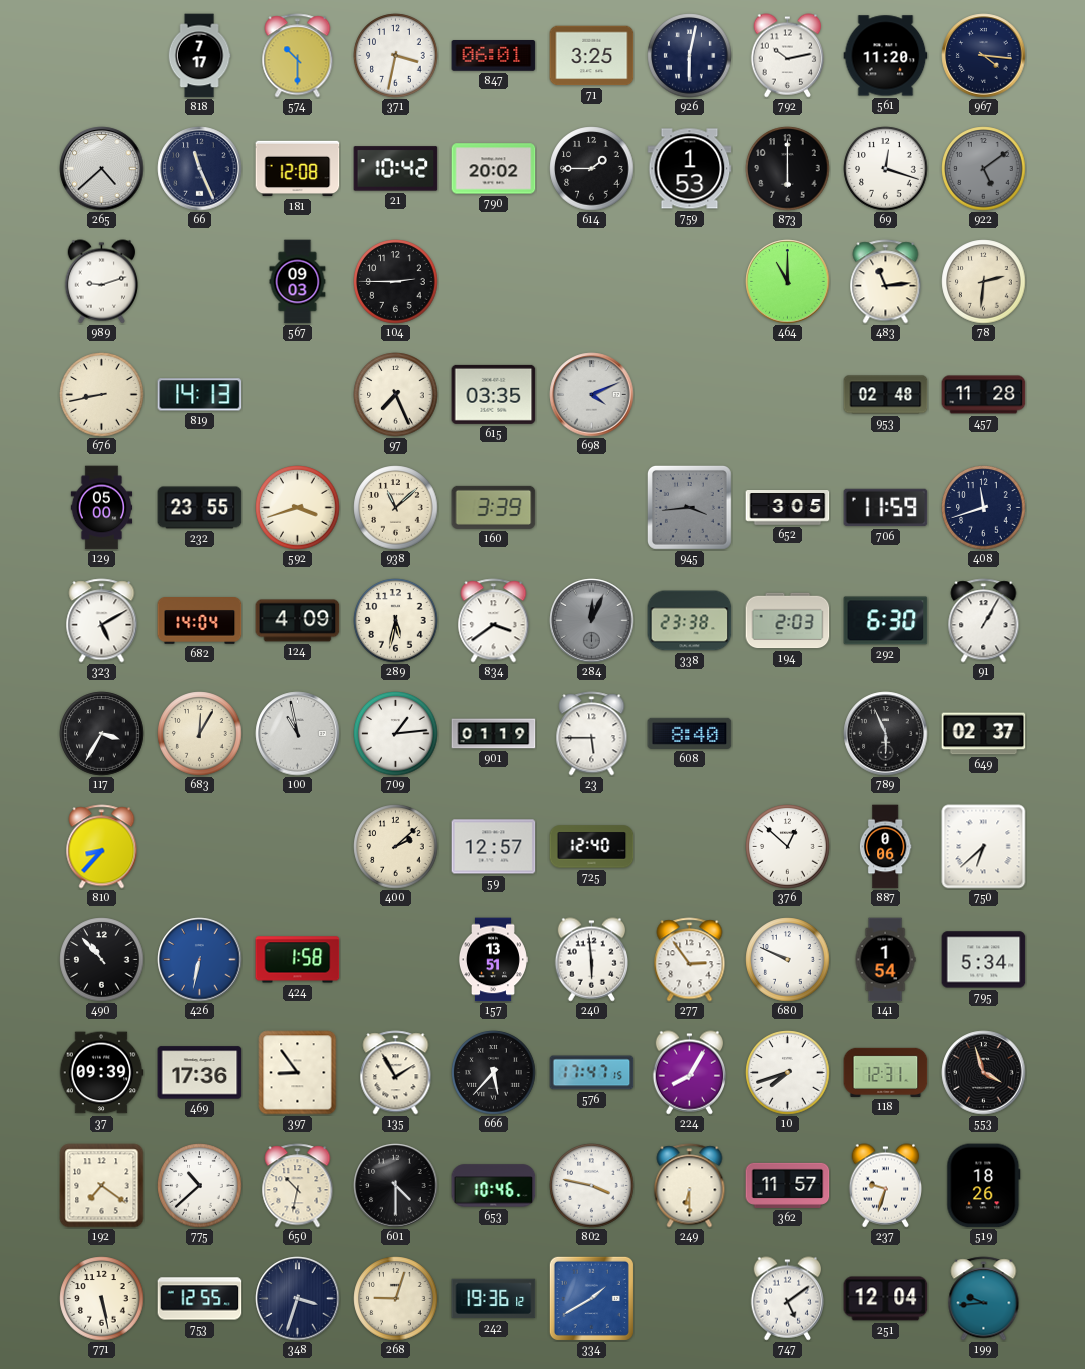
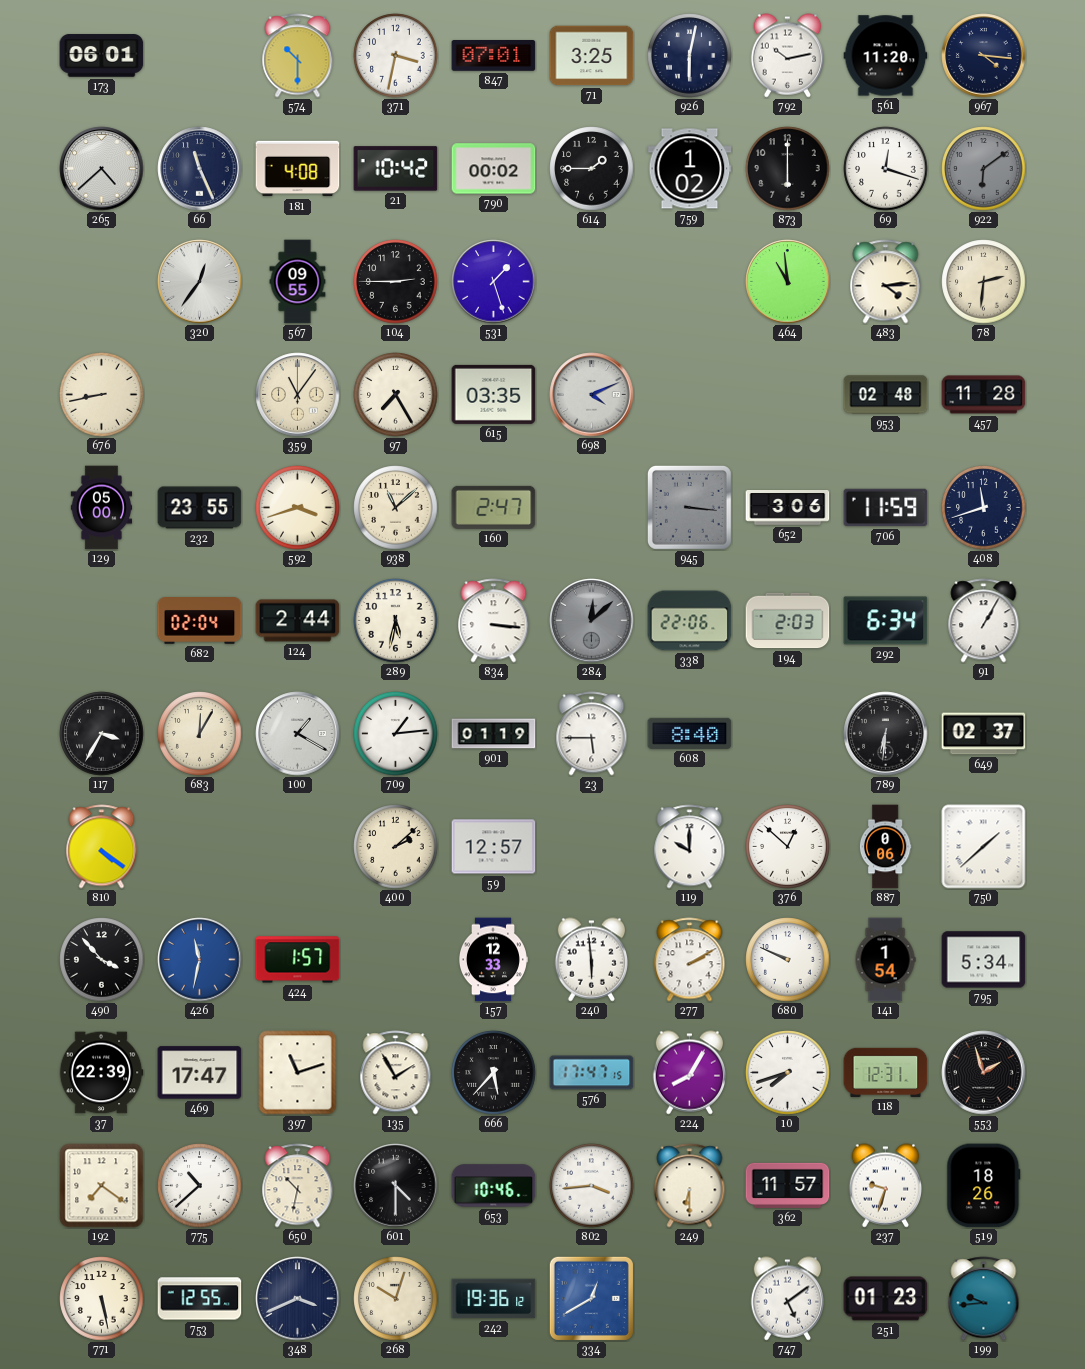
173: none -> 06:01 (102, 56)
818: 7:17 -> none (199, 56)
847: 06:01 -> 07:01 (494, 56)
181: 12:08 -> 4:08 (298, 169)
790: 20:02 -> 00:02 (494, 169)
759: 1:53 -> 1:02 (690, 169)
922: 5:09 -> 6:09 (984, 169)
989: 9:12 -> none (102, 282)
320: none -> 12:36 (200, 282)
567: 09:03 -> 09:55 (298, 282)
531: none -> 1:27 (494, 282)
464: 11:00 -> 10:59 (788, 282)
483: 11:14 -> 4:14 (886, 282)
819: 14:13 -> none (200, 395)
359: none -> 11:06 (298, 395)
97: 7:26 -> 7:25 (396, 395)
160: 3:39 -> 2:47 (494, 507)
945: 3:44 -> 3:16 (689, 507)
652: 3:05 -> 3:06 (788, 508)
323: 5:10 -> none (102, 621)
682: 14:04 -> 02:04 (200, 621)
124: 4:09 -> 2:44 (298, 621)
834: 3:39 -> 3:16 (494, 621)
284: 12:04 -> 12:08 (592, 621)
338: 23:38 -> 22:06 (690, 621)
292: 6:30 -> 6:34 (886, 621)
100: 10:58 -> 1:20 (298, 734)
789: 5:56 -> 6:31 (886, 734)
810: 8:37 -> 4:21 (102, 847)
725: 12:40 -> none (592, 847)
119: none -> 10:00 (690, 847)
750: 6:38 -> 1:38 (984, 847)
490: 10:53 -> 3:53 (102, 960)
426: 6:32 -> 11:32 (200, 960)
424: 1:58 -> 1:57 (298, 960)
157: 13:51 -> 12:33 (493, 960)
277: 2:54 -> 2:10 (690, 960)
37: 09:39 -> 22:39 (101, 1073)
469: 17:36 -> 17:47 (200, 1073)
397: 8:54 -> 11:12 (298, 1073)
553: 3:57 -> 1:57 (984, 1073)
802: 3:47 -> 3:44 (592, 1186)
348: 3:33 -> 3:41 (298, 1299)
268: 9:03 -> 10:03 (396, 1299)
334: 1:40 -> 12:40 (591, 1298)
251: 12:04 -> 01:23 (886, 1299)
